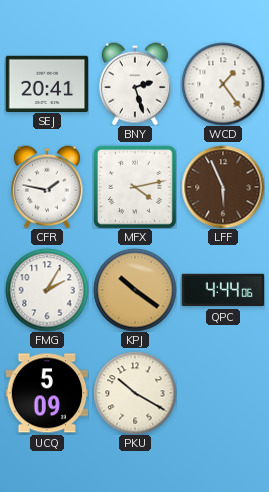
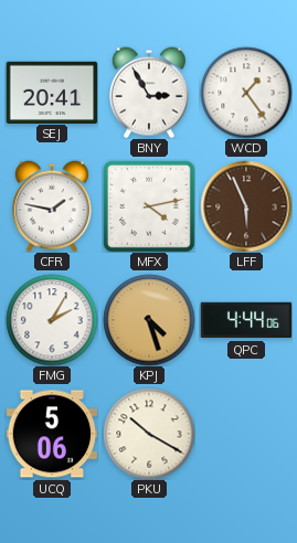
BNY: 2:27 -> 2:55 (149, 93)
KPJ: 10:21 -> 4:27 (149, 320)
UCQ: 5:09 -> 5:06 (52, 434)
